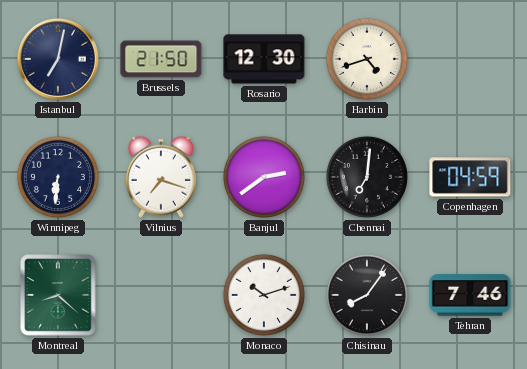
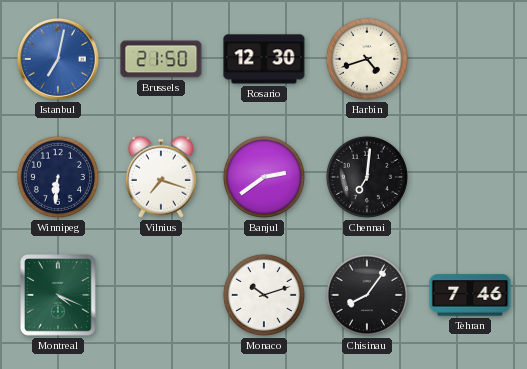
Istanbul dial: navy -> blue (58, 59)
Copenhagen: 04:59 -> none (470, 177)
Montreal: 8:22 -> 4:19 (58, 295)
